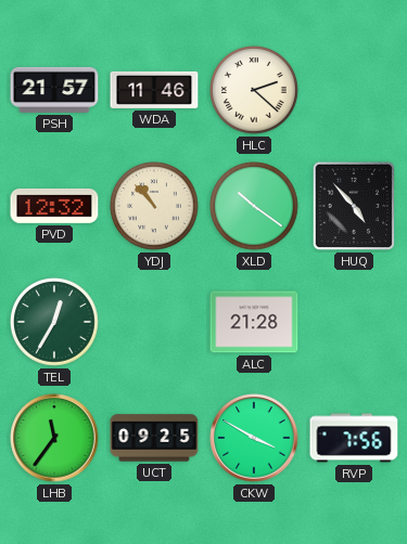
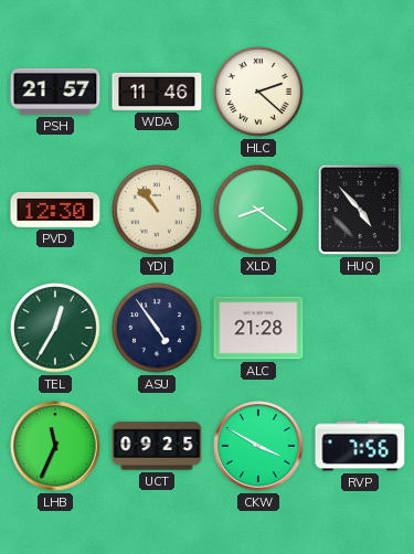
PVD: 12:32 -> 12:30 (55, 210)
XLD: 10:21 -> 8:21 (258, 210)
ASU: none -> 4:54 (157, 328)
LHB: 11:36 -> 11:34 (55, 446)
